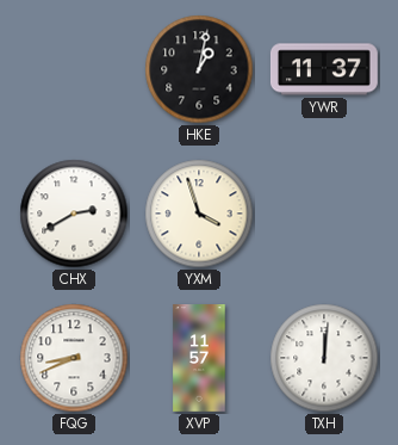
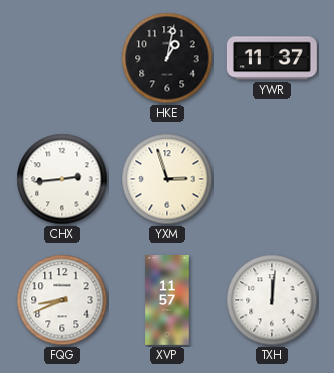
CHX: 2:40 -> 2:44 (62, 179)
YXM: 3:57 -> 2:57 (167, 179)
